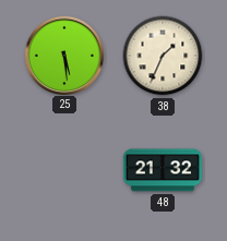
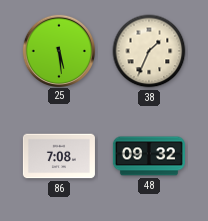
86: none -> 7:08 (59, 156)
48: 21:32 -> 09:32 (149, 156)
